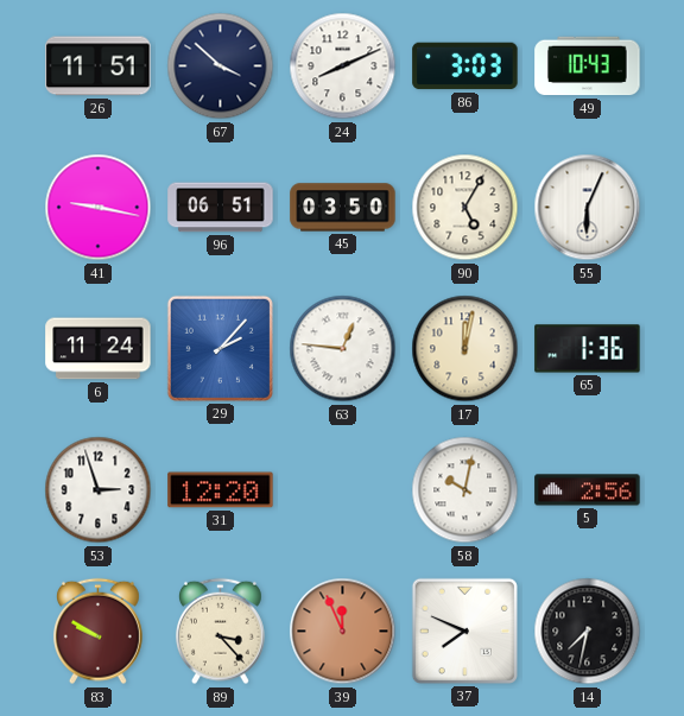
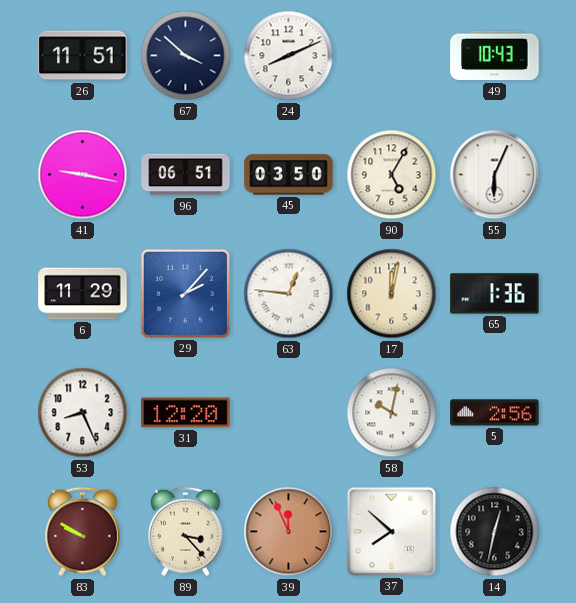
86: 3:03 -> none (465, 66)
6: 11:24 -> 11:29 (83, 294)
53: 2:57 -> 8:26 (83, 413)
37: 7:49 -> 7:52 (391, 531)
14: 7:32 -> 12:32 (495, 532)
